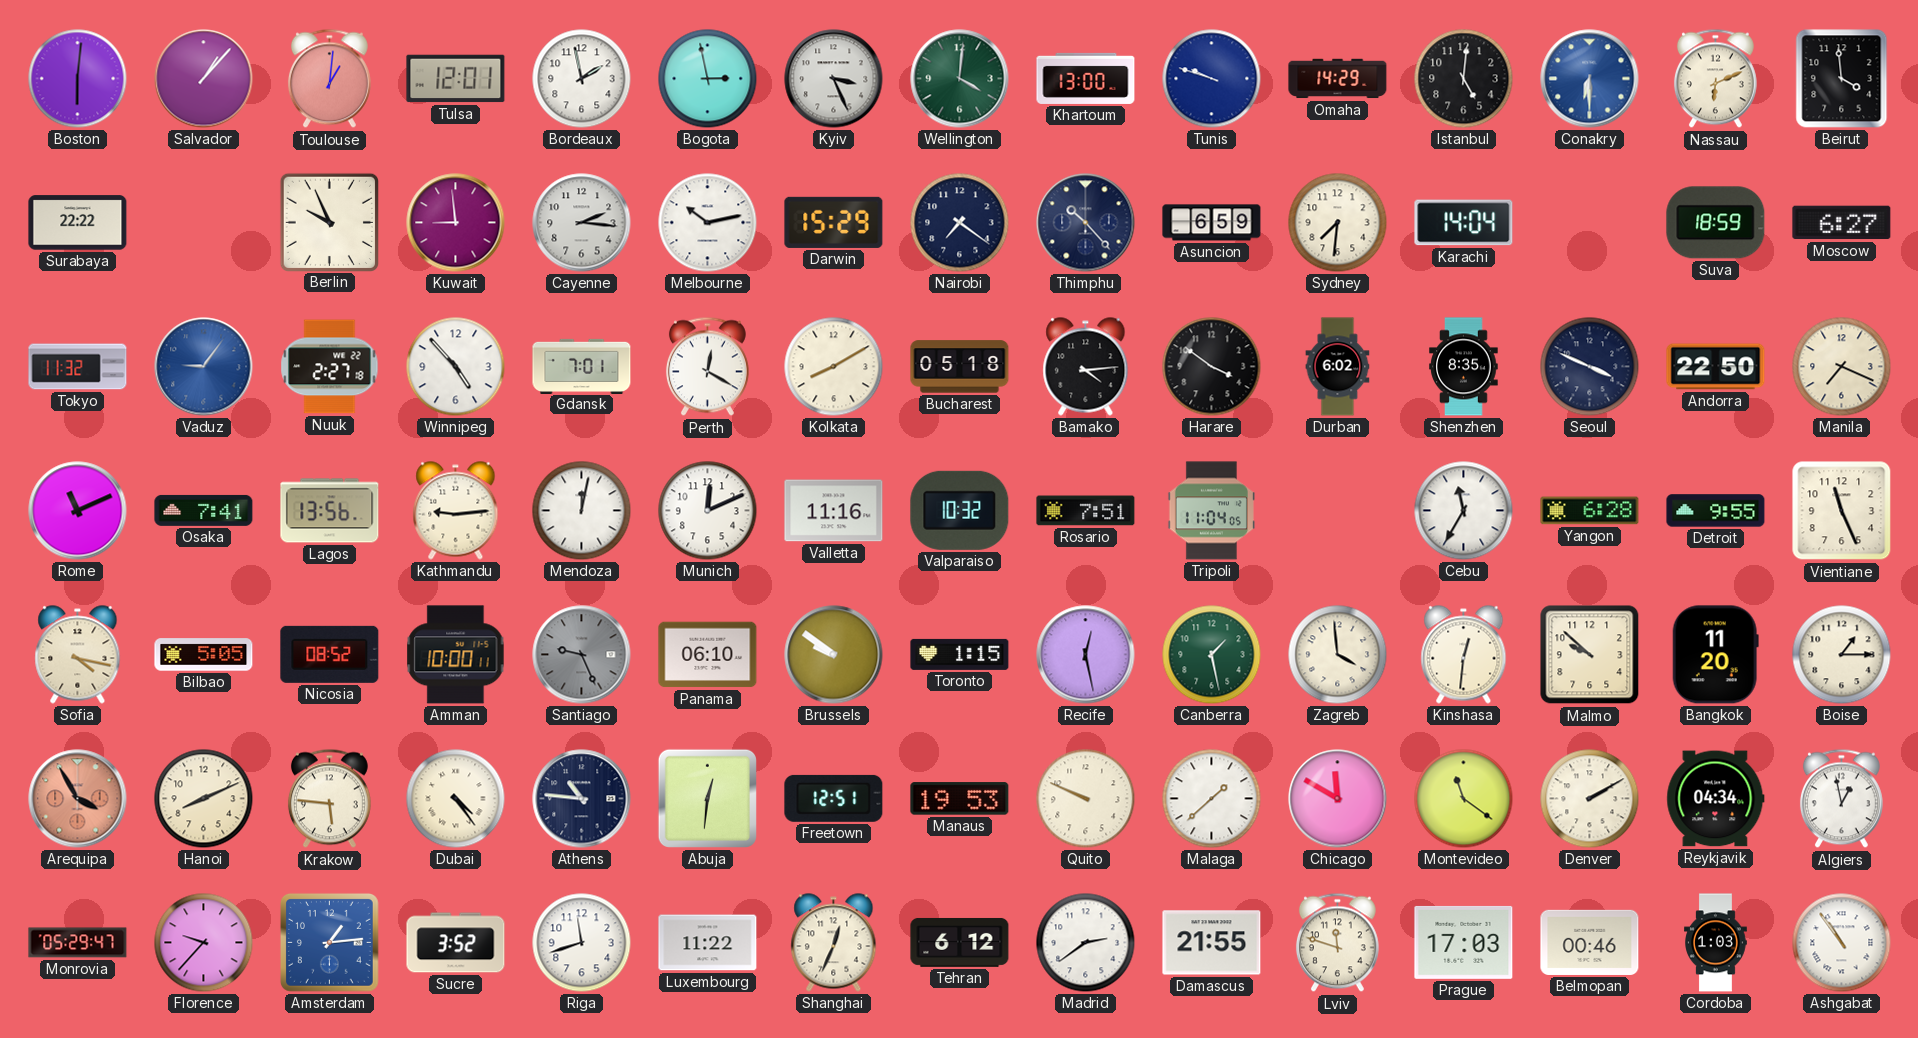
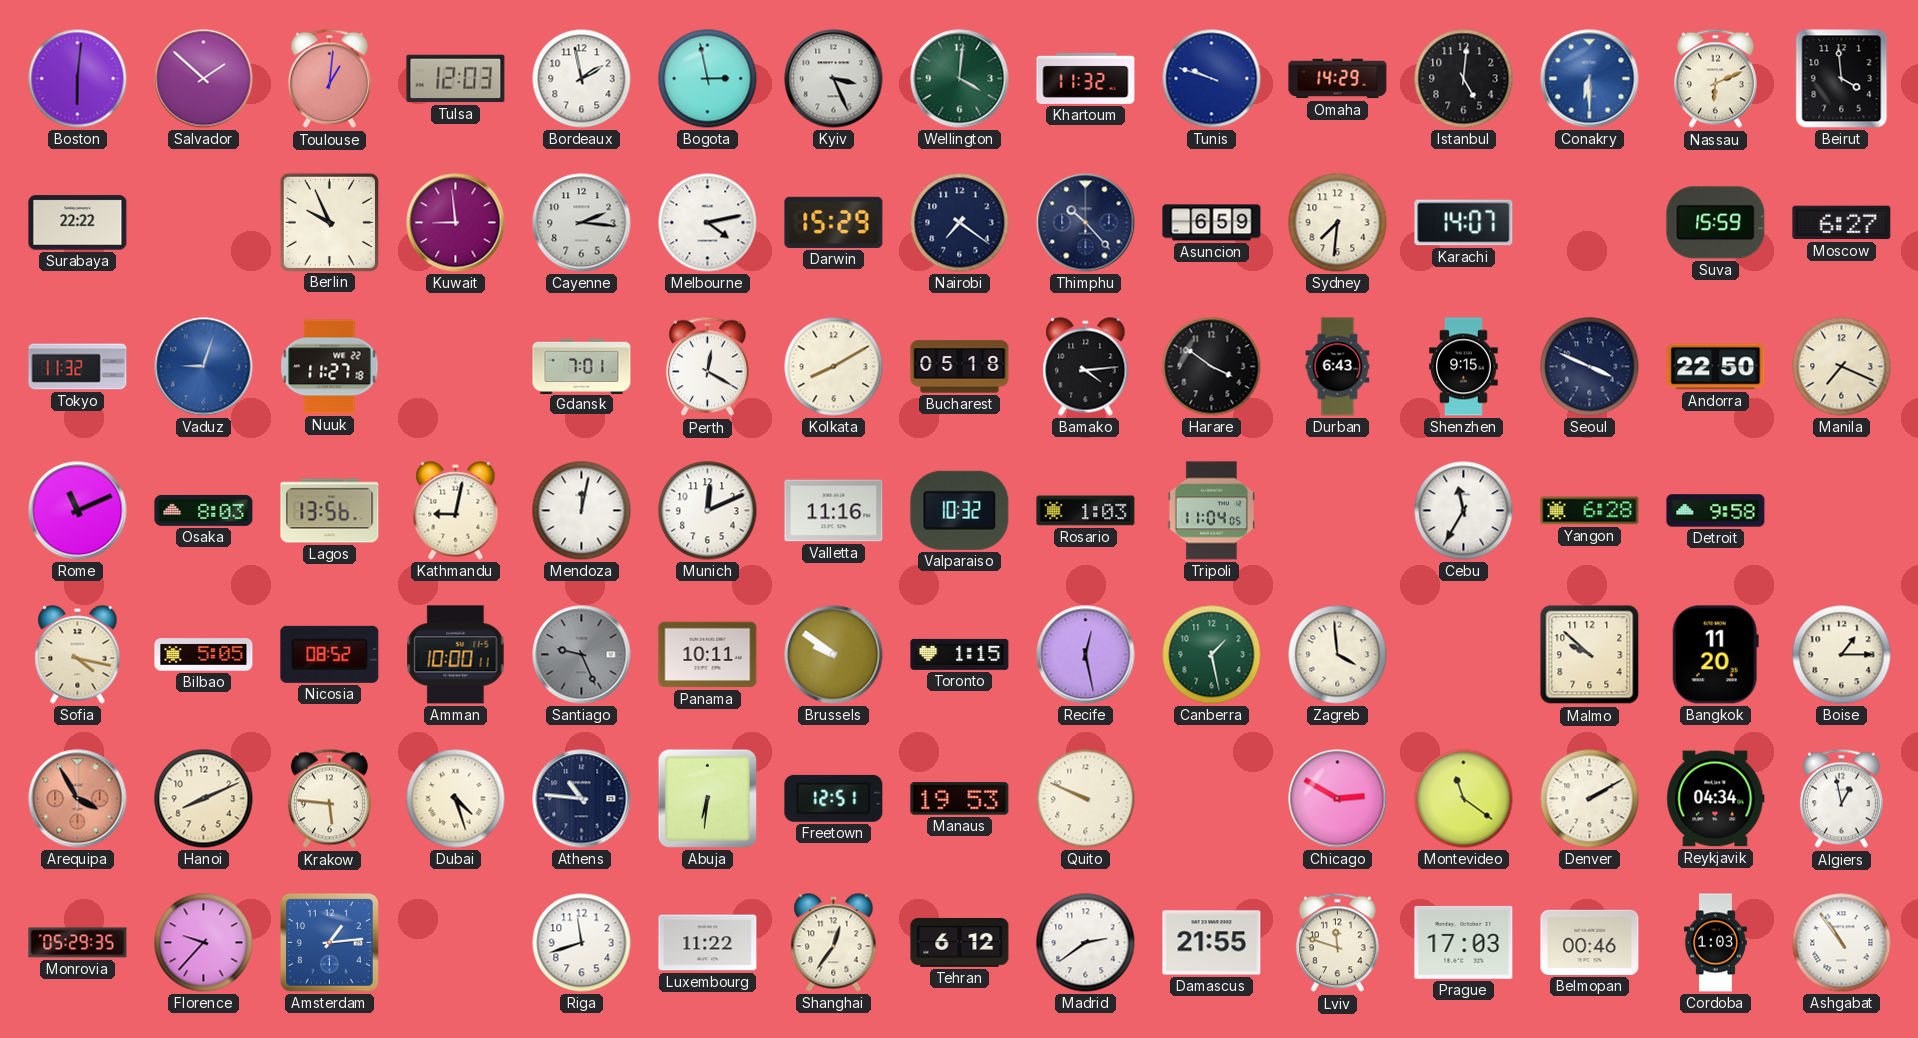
Salvador: 1:07 -> 1:52 (204, 79)
Tulsa: 12:01 -> 12:03 (456, 79)
Khartoum: 13:00 -> 11:32 (1086, 78)
Melbourne: 10:13 -> 4:13 (708, 223)
Karachi: 14:04 -> 14:07 (1464, 223)
Suva: 18:59 -> 15:59 (1716, 223)
Vaduz: 9:06 -> 9:03 (204, 367)
Nuuk: 2:27 -> 11:27 (330, 367)
Winnipeg: 4:53 -> none (456, 367)
Durban: 6:02 -> 6:43 (1338, 367)
Shenzhen: 8:35 -> 9:15 (1464, 367)
Osaka: 7:41 -> 8:03 (204, 510)
Kathmandu: 9:14 -> 9:02 (456, 511)
Rosario: 7:51 -> 1:03 (1086, 511)
Detroit: 9:55 -> 9:58 (1716, 511)
Vientiane: 11:26 -> none (1842, 511)
Panama: 06:10 -> 10:11 (708, 655)
Kinshasa: 12:31 -> none (1464, 655)
Dubai: 4:24 -> 4:27 (456, 799)
Abuja: 12:31 -> 6:31 (707, 798)
Malaga: 1:38 -> none (1212, 799)
Chicago: 11:50 -> 2:50 (1338, 799)
Monrovia: 05:29:47 -> 05:29:35 (78, 943)
Sucre: 3:52 -> none (456, 943)
Shanghai: 12:34 -> 12:36 (834, 943)
